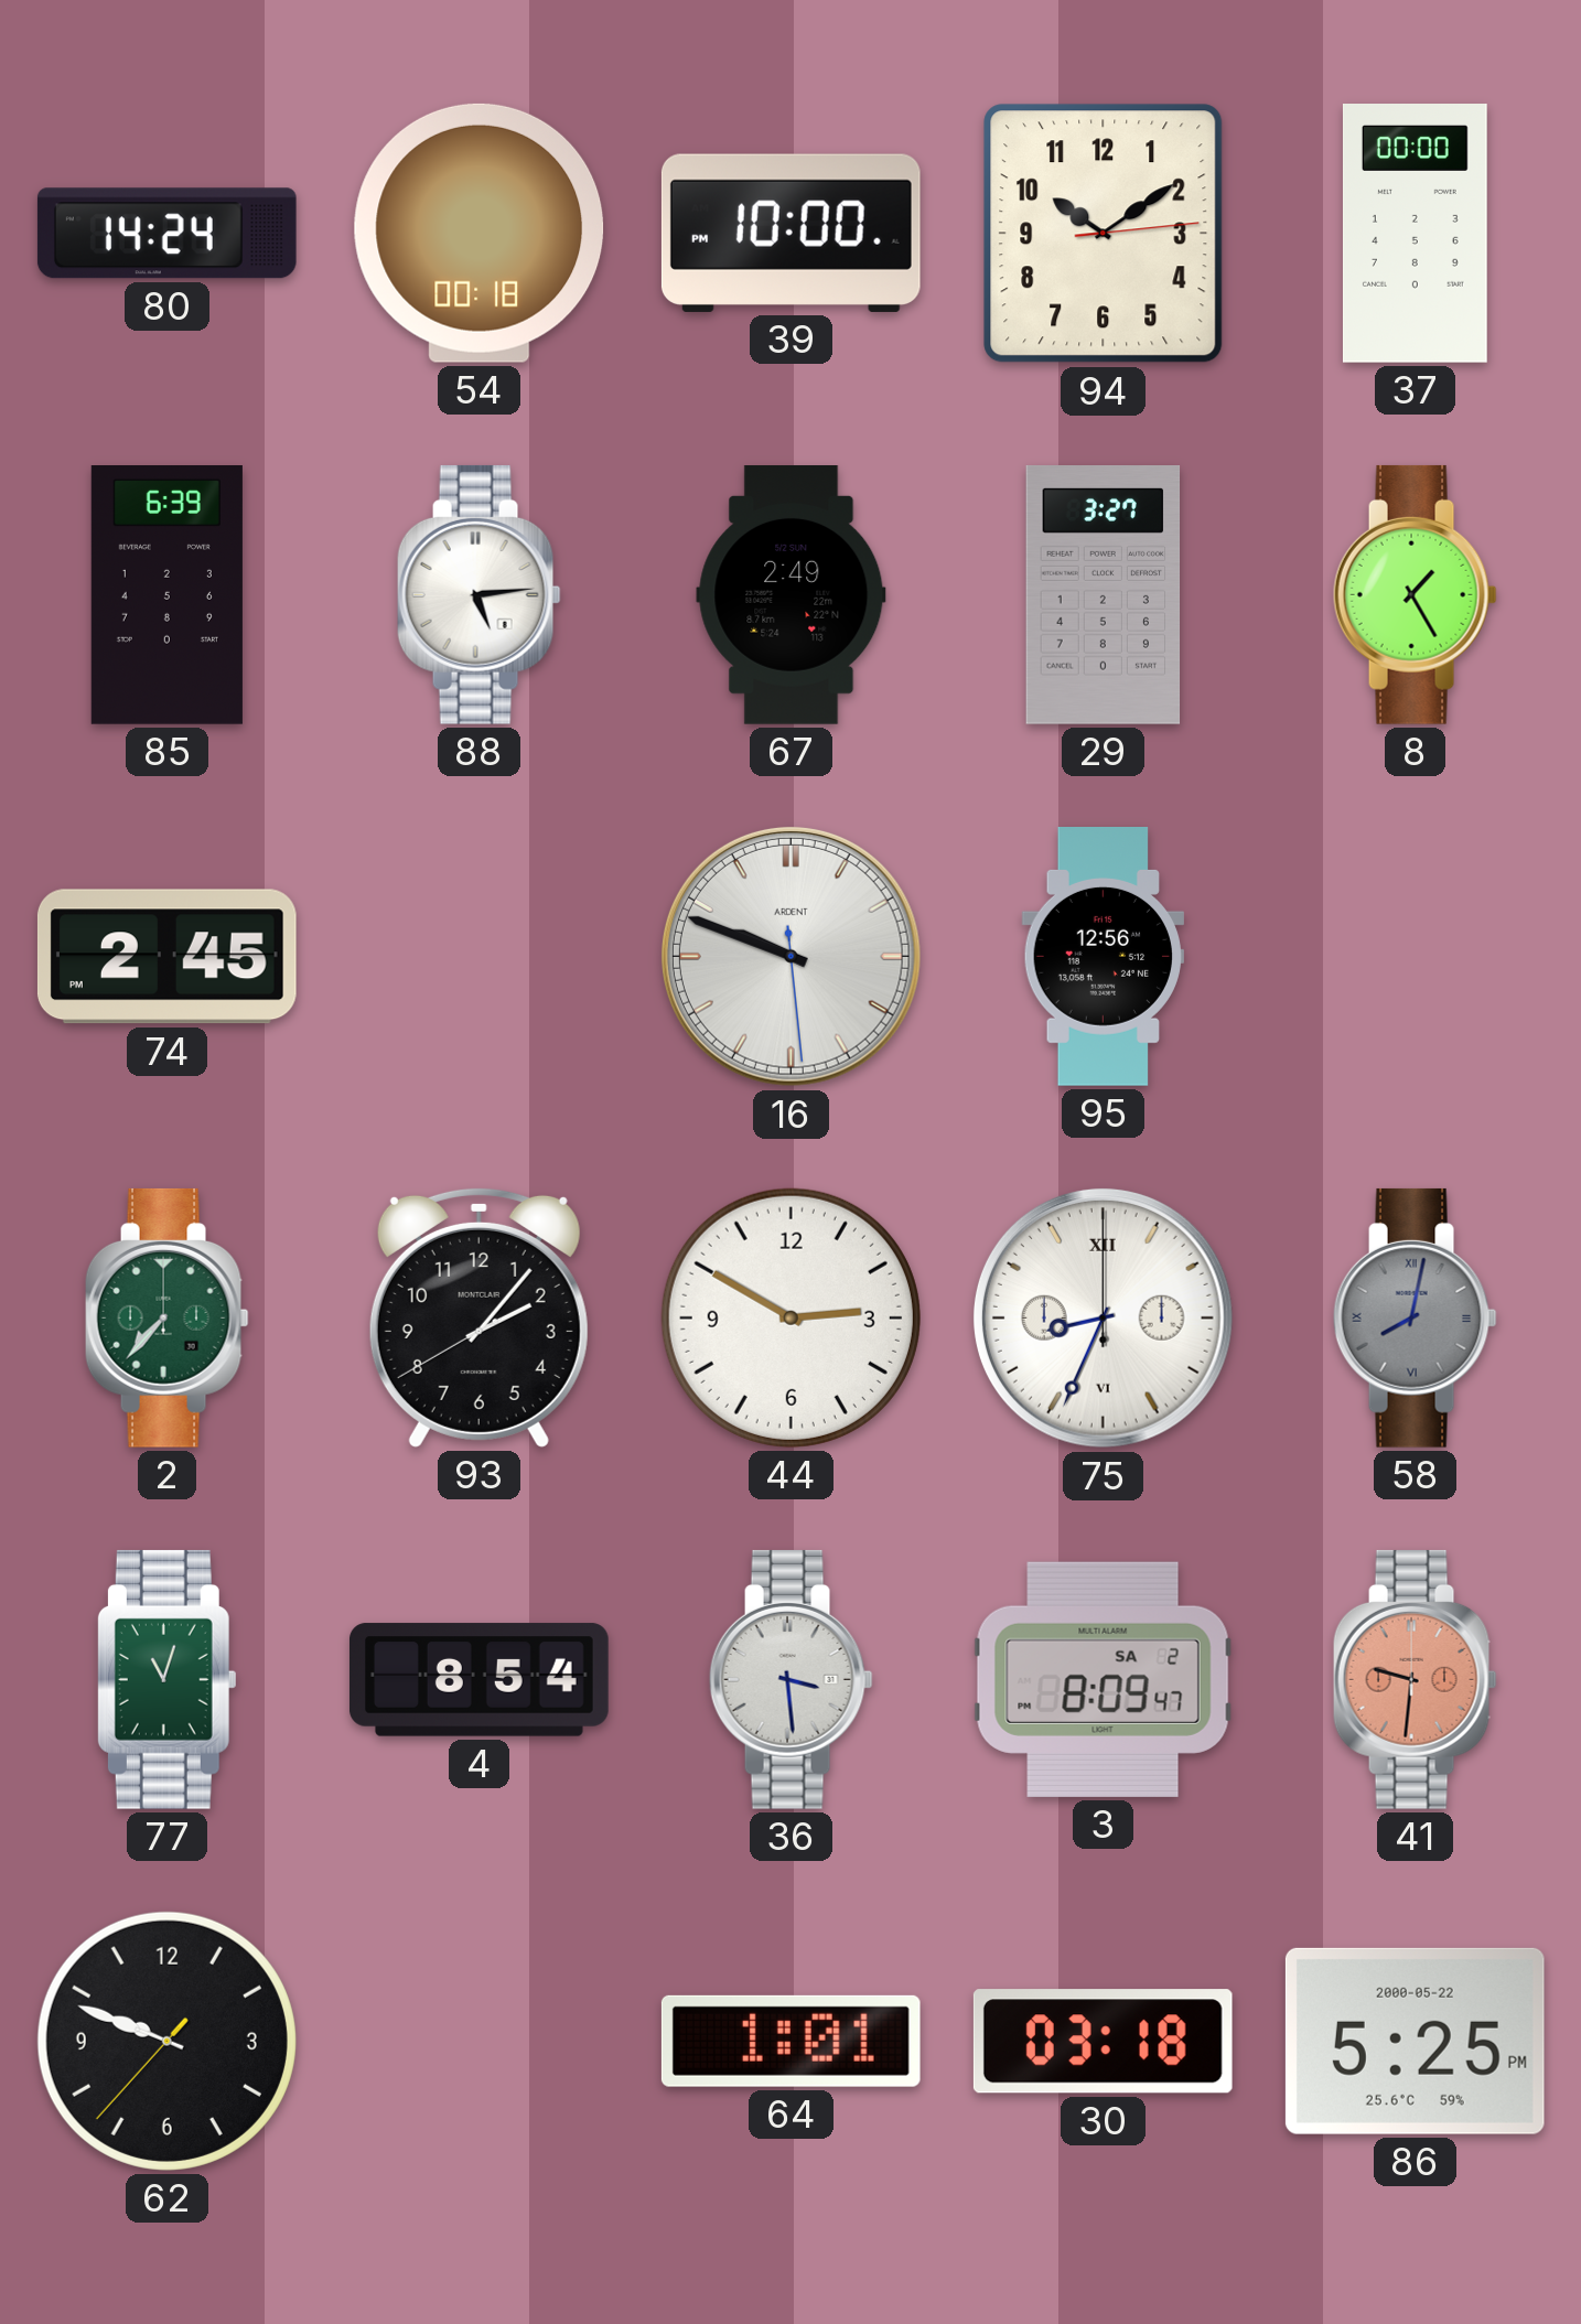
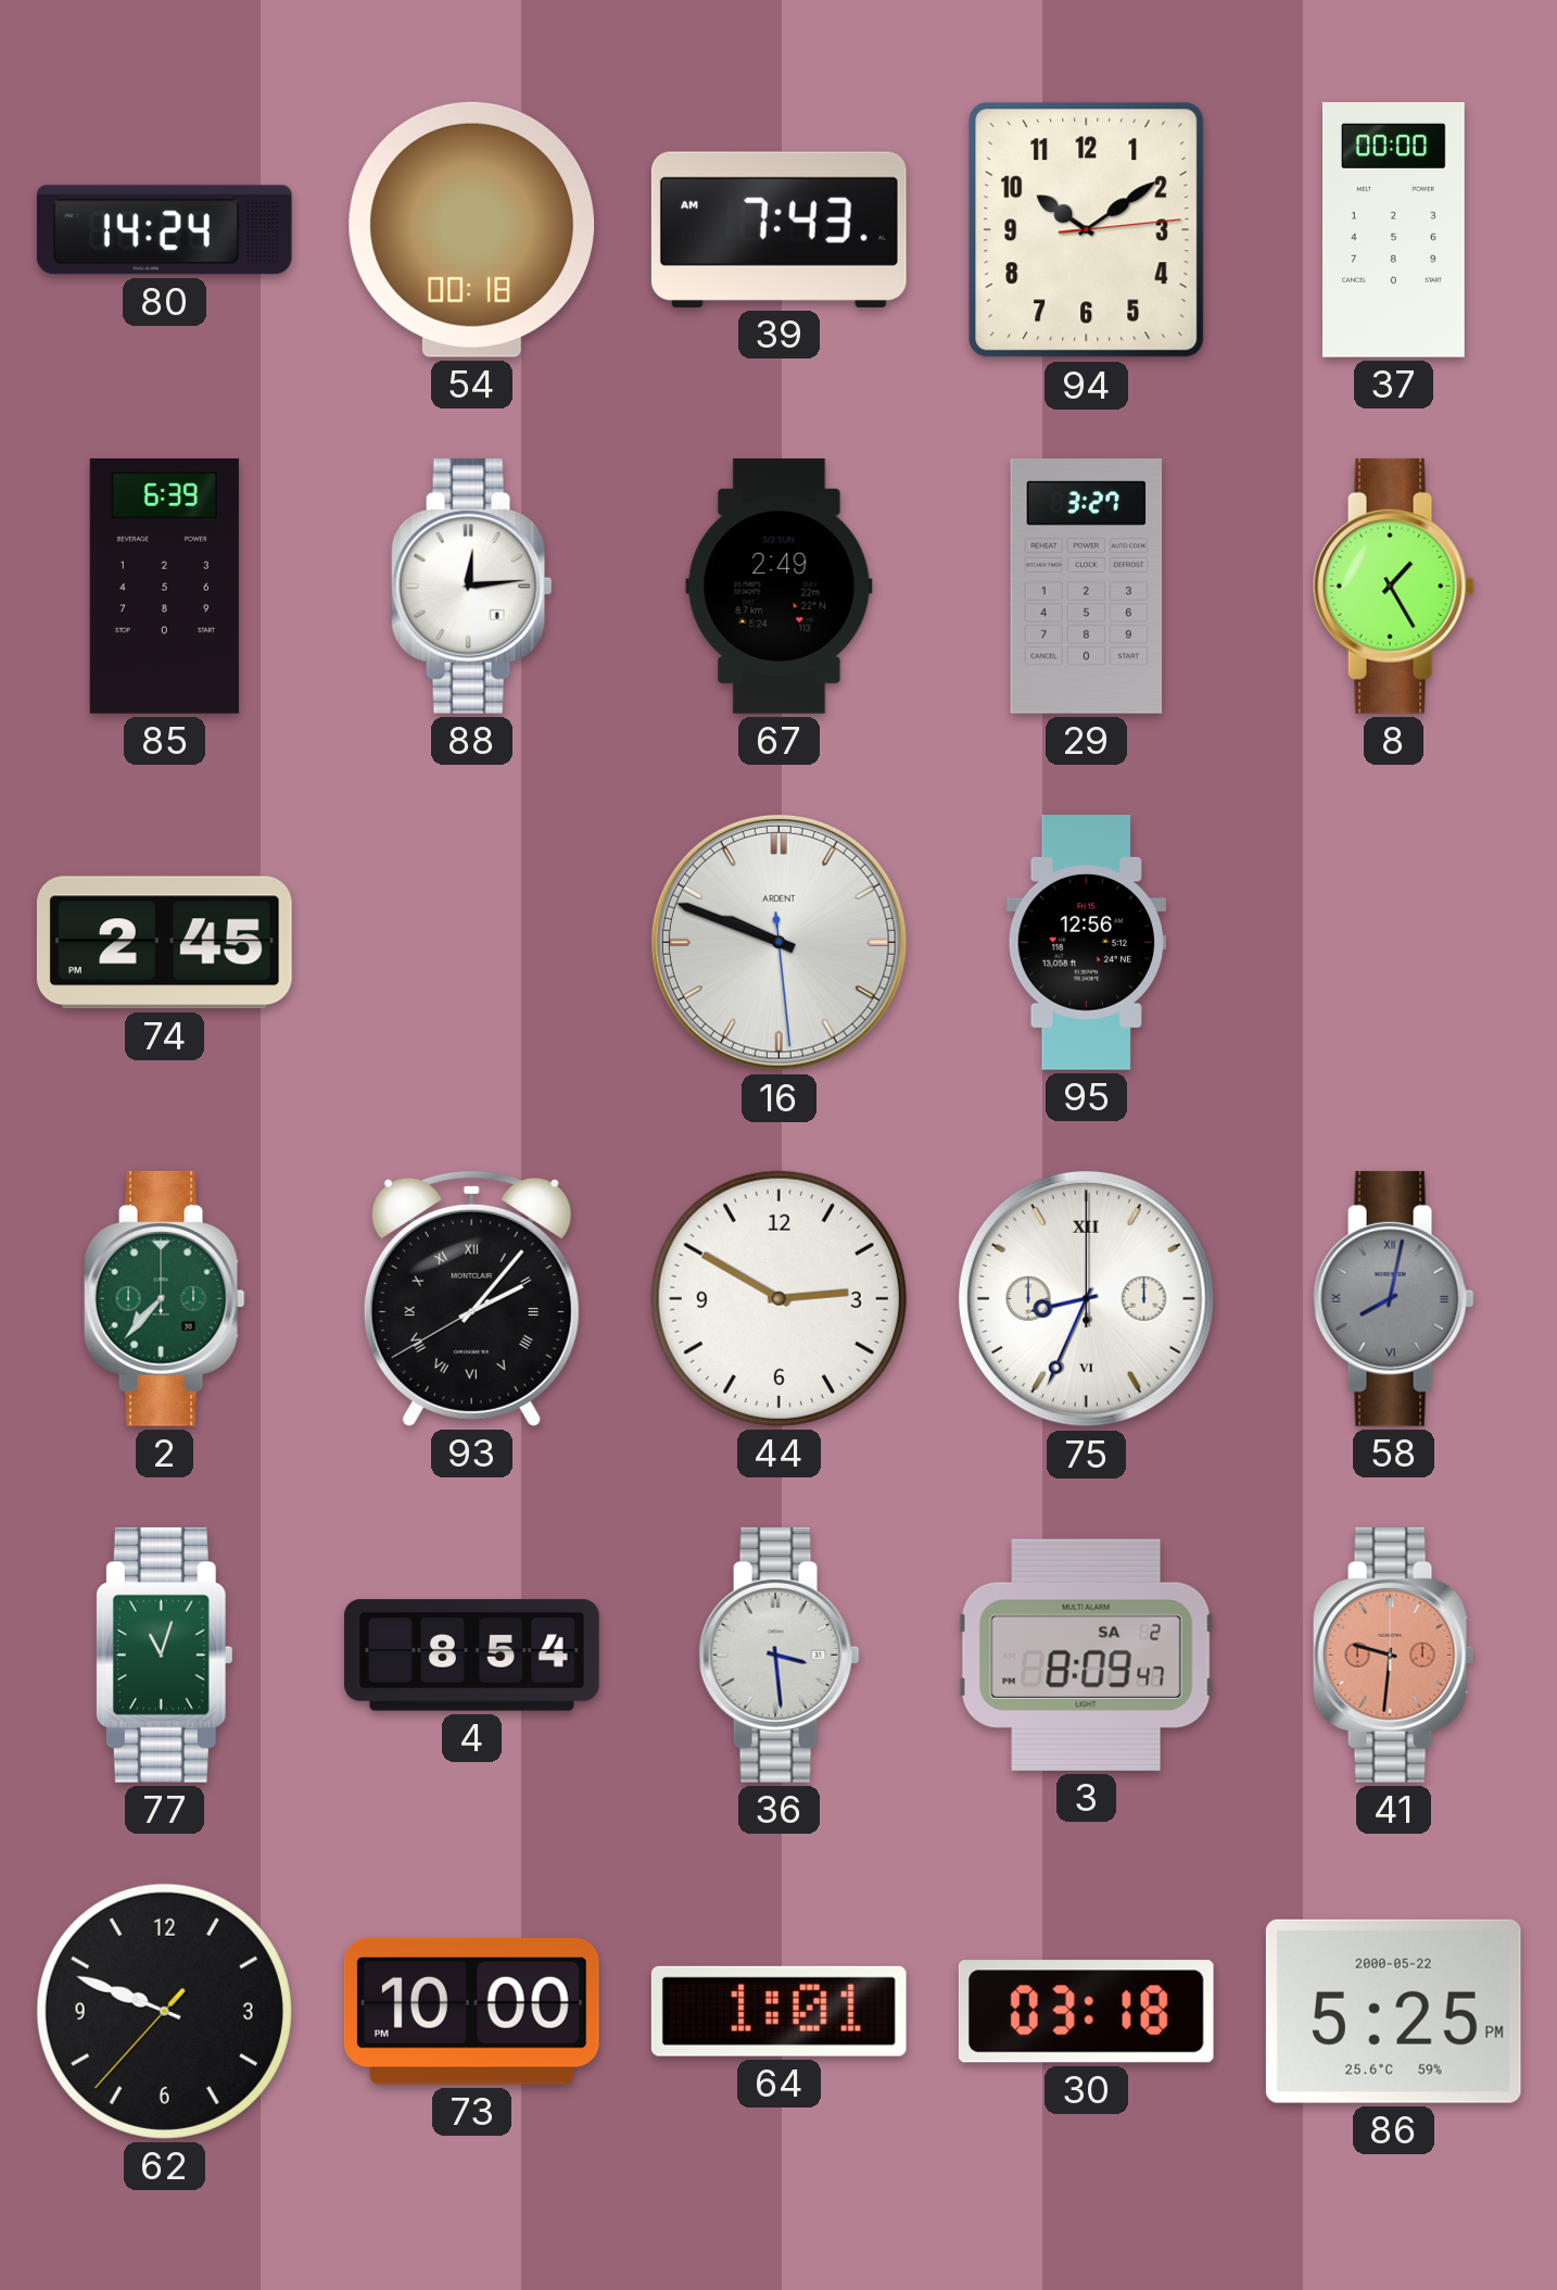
39: 10:00 -> 7:43 (778, 229)
88: 5:14 -> 12:14 (471, 586)
93 numerals: Arabic -> Roman (471, 1298)
73: none -> 10:00 (471, 2011)
